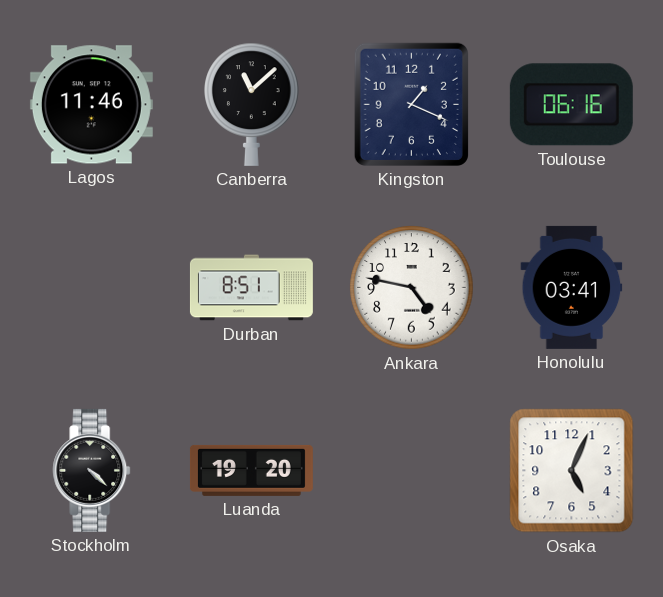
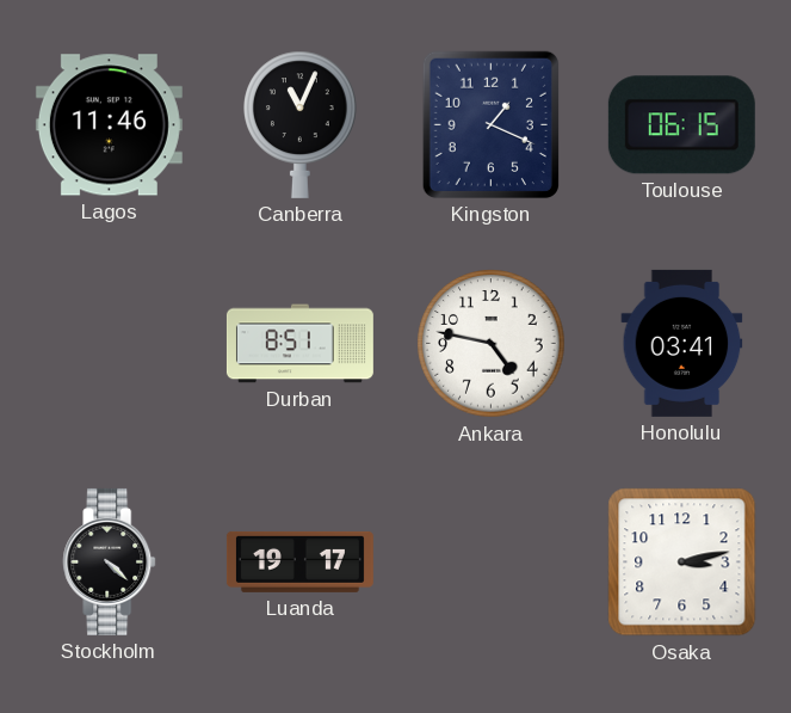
Canberra: 11:08 -> 11:04 (301, 124)
Toulouse: 06:16 -> 06:15 (681, 125)
Luanda: 19:20 -> 19:17 (299, 561)
Osaka: 5:04 -> 3:13 (682, 563)
